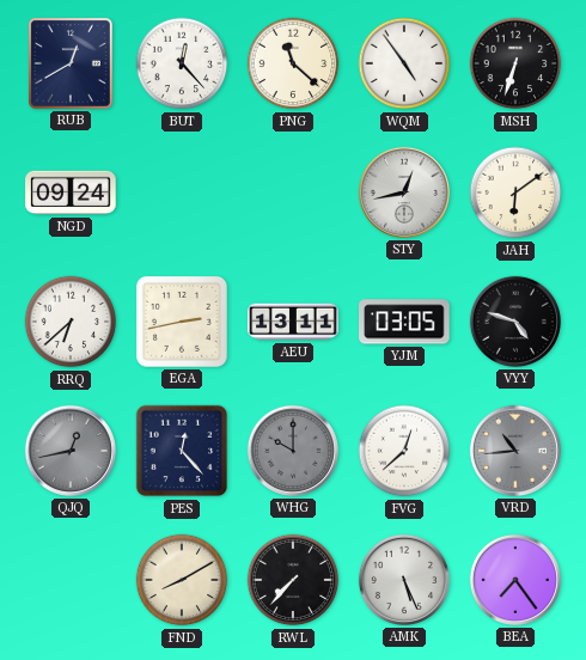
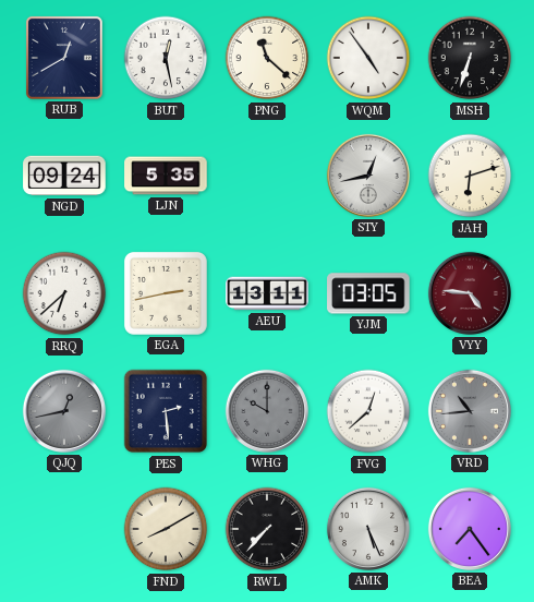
BUT: 12:23 -> 12:28 (166, 58)
LJN: none -> 5:35 (166, 176)
JAH: 6:09 -> 6:12 (470, 176)
VYY: 4:48 -> 4:46 (470, 293)
VYY dial: black -> burgundy (470, 293)
PES: 12:23 -> 2:29 (166, 411)
